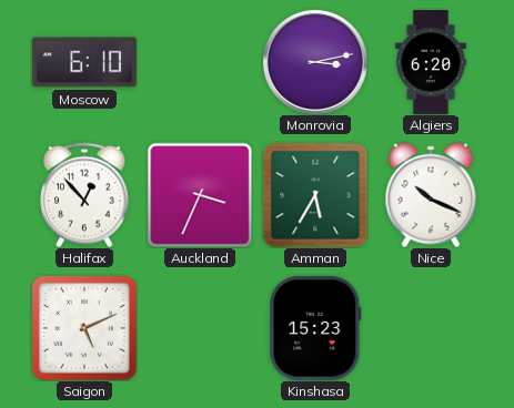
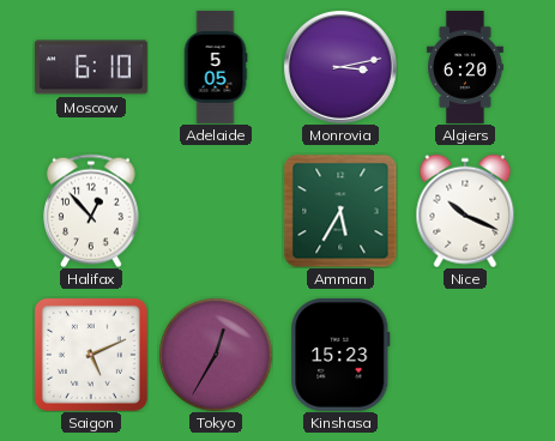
Adelaide: none -> 5:05 (216, 67)
Auckland: 3:34 -> none (200, 195)
Tokyo: none -> 12:35 (216, 355)
